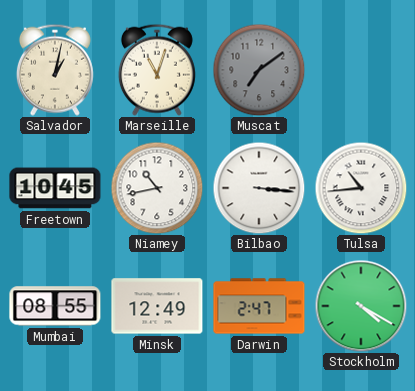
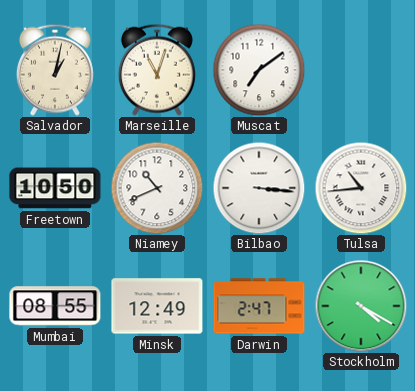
Muscat dial: grey -> white (259, 70)
Freetown: 10:45 -> 10:50 (55, 188)
Niamey: 10:43 -> 10:41 (157, 188)
